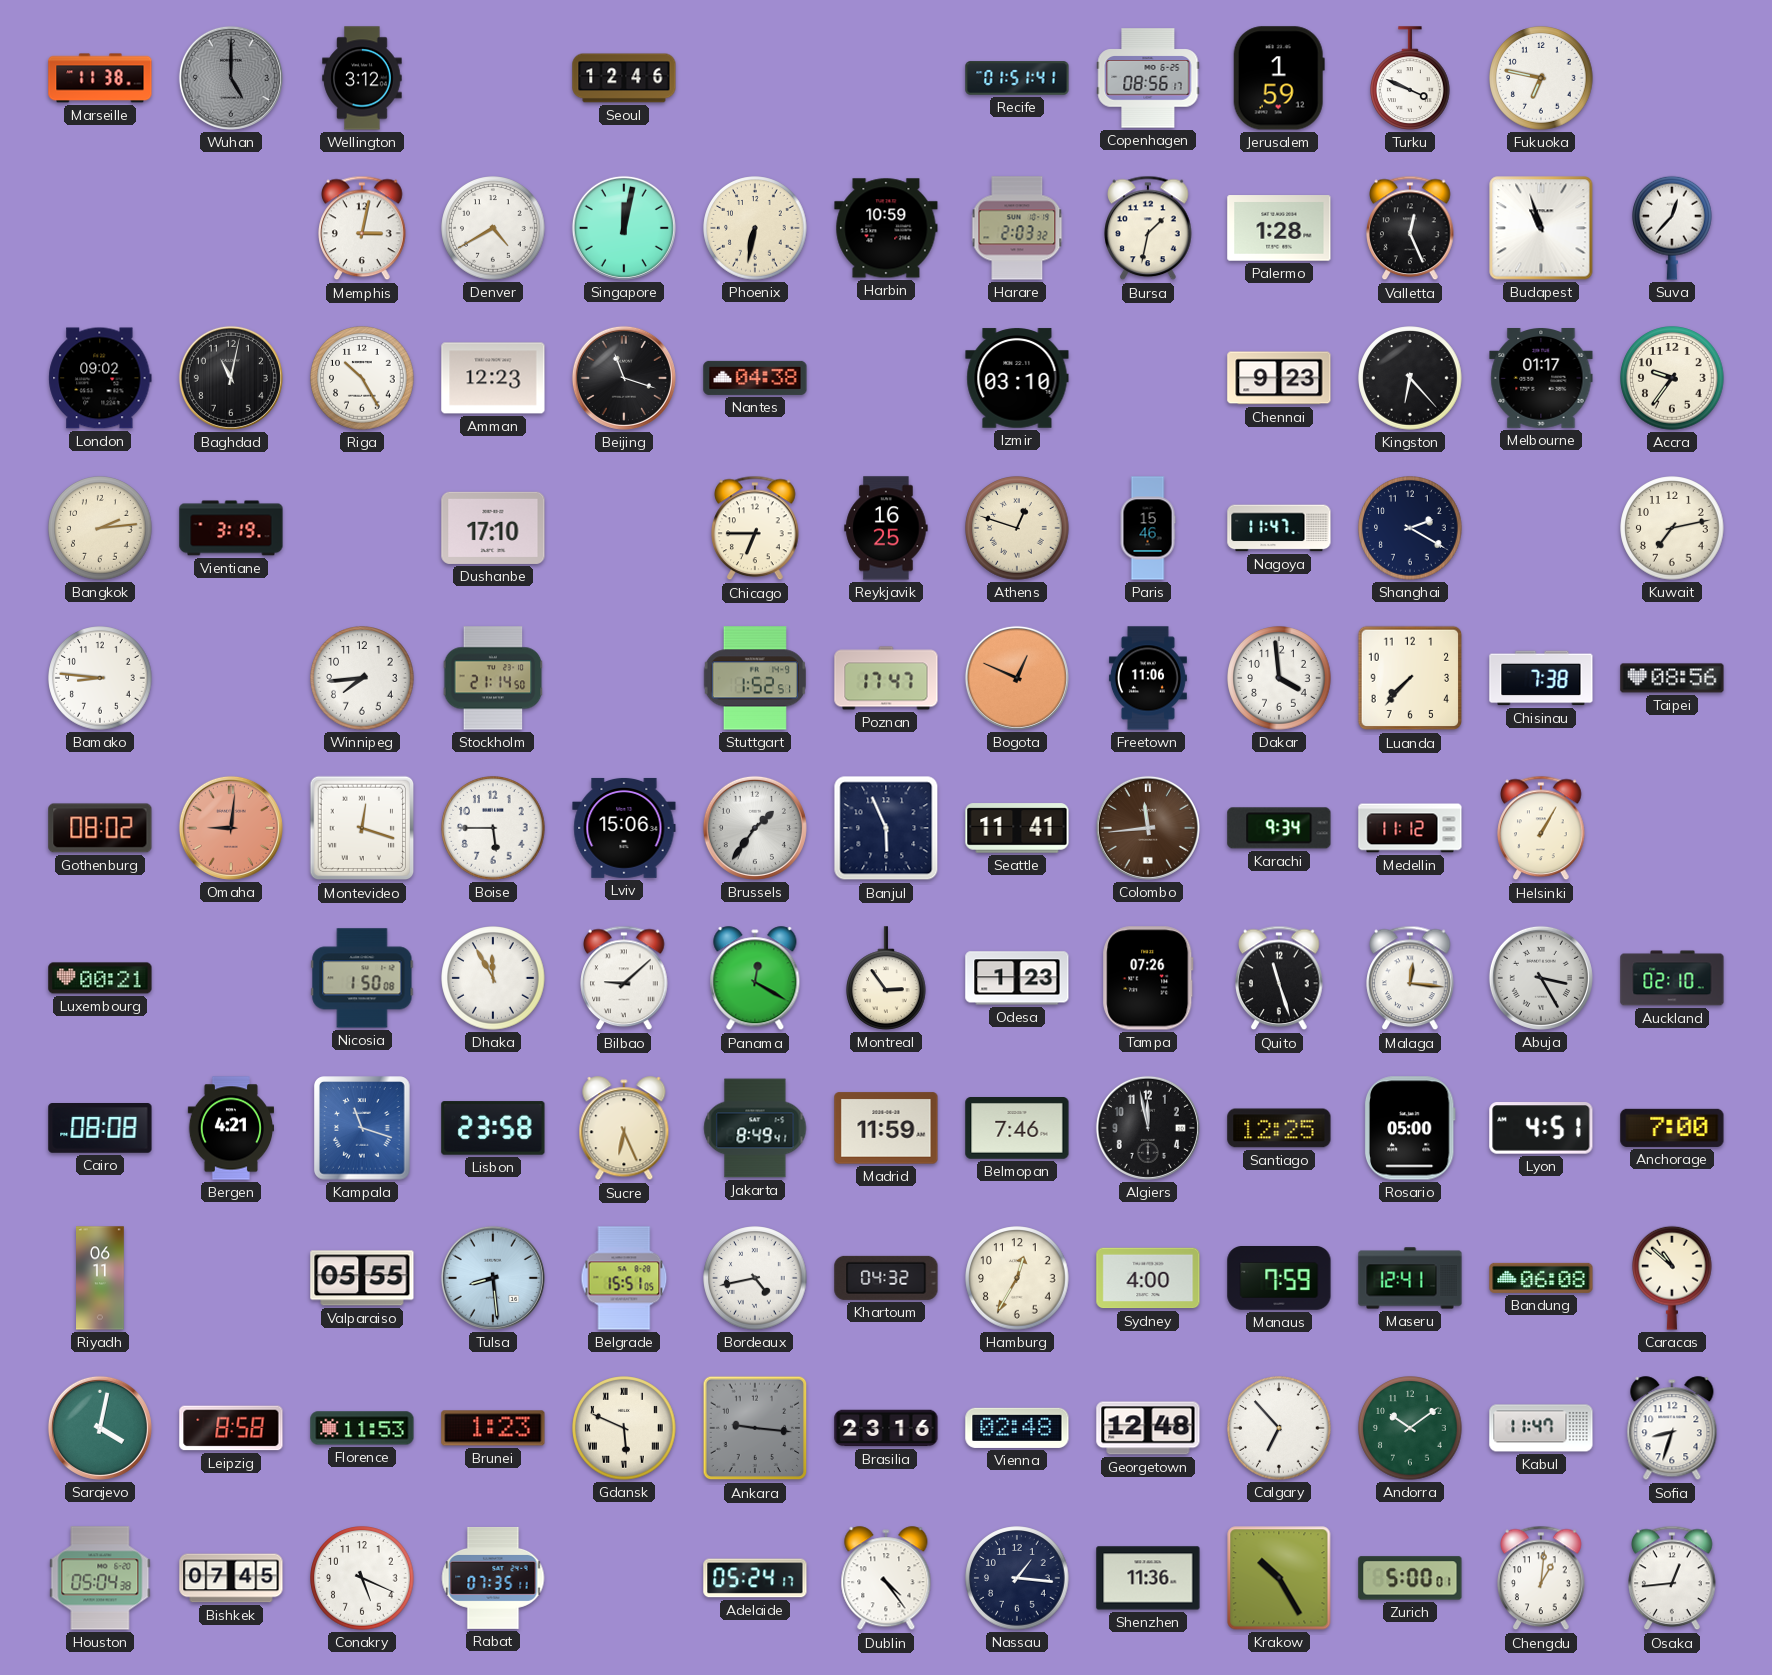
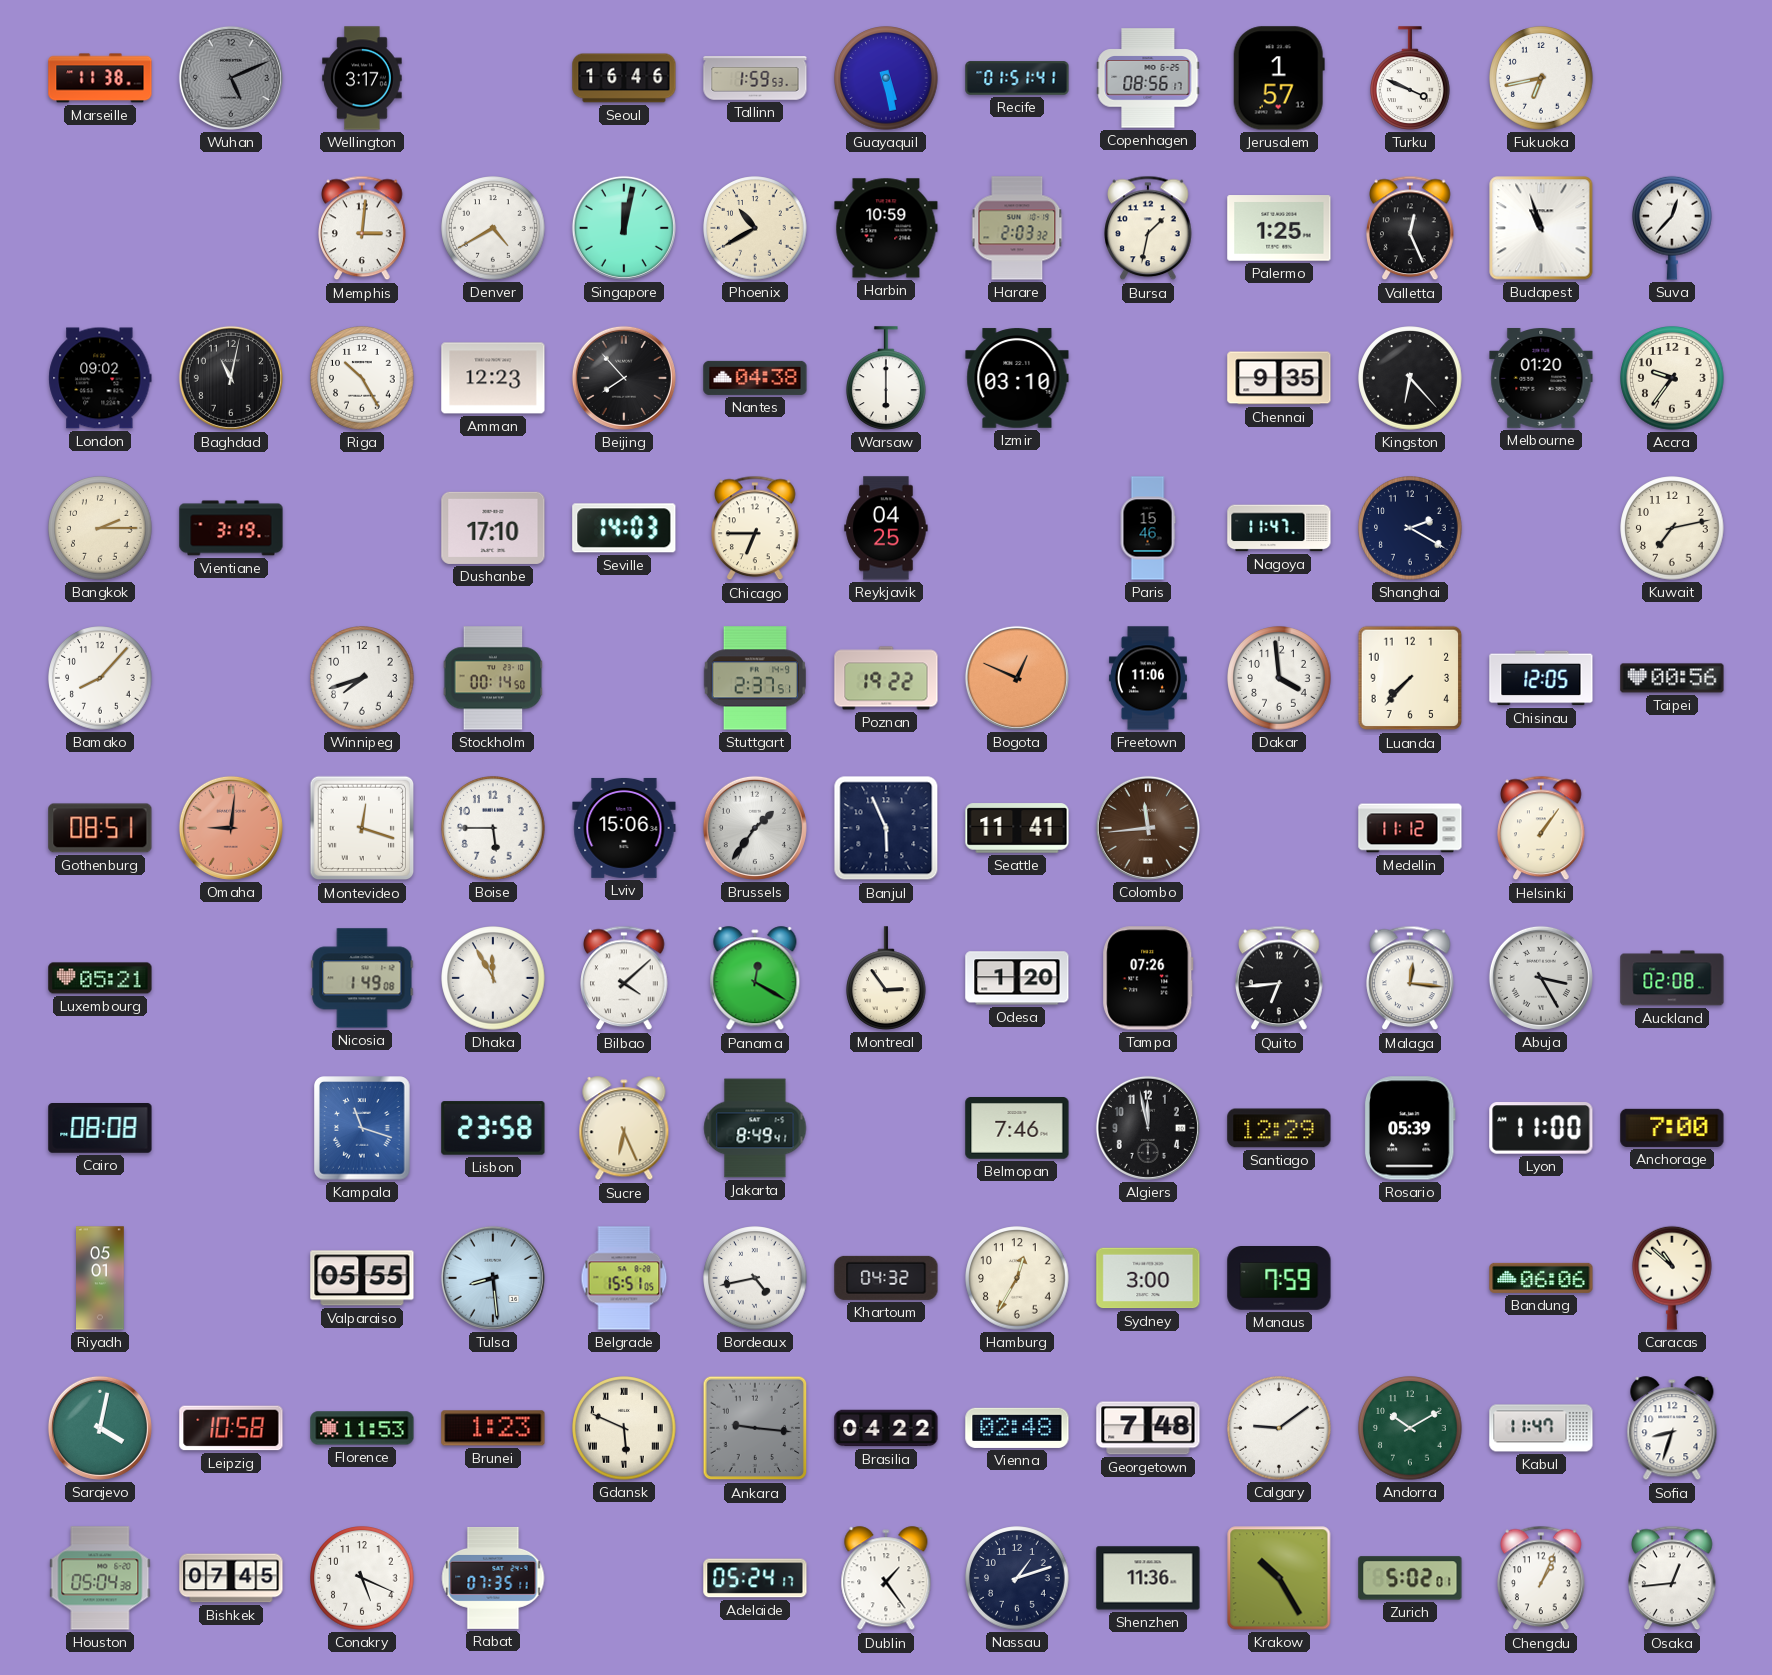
Wuhan: 5:00 -> 5:11 (231, 78)
Wellington: 3:12 -> 3:17 (362, 78)
Seoul: 12:46 -> 16:46 (624, 78)
Tallinn: none -> 1:59 (755, 78)
Guayaquil: none -> 5:28 (886, 78)
Jerusalem: 1:59 -> 1:57 (1279, 78)
Fukuoka: 6:47 -> 6:43 (1541, 78)
Memphis: 3:02 -> 3:01 (362, 228)
Phoenix: 6:32 -> 10:40 (755, 228)
Palermo: 1:28 -> 1:25 (1279, 228)
Beijing: 11:18 -> 7:53 (624, 378)
Warsaw: none -> 6:00 (887, 378)
Chennai: 9:23 -> 9:35 (1279, 378)
Melbourne: 01:17 -> 01:20 (1541, 379)
Bangkok: 2:14 -> 2:15 (100, 528)
Seville: none -> 14:03 (624, 528)
Reykjavik: 16:25 -> 04:25 (886, 528)
Athens: 12:48 -> none (1017, 528)
Bamako: 8:46 -> 8:07 (100, 678)
Winnipeg: 7:44 -> 7:42 (362, 678)
Stockholm: 21:14 -> 00:14 (493, 678)
Stuttgart: 1:52 -> 2:37 (755, 678)
Poznan: 17:47 -> 19:22 (886, 678)
Chisinau: 7:38 -> 12:05 (1541, 678)
Taipei: 08:56 -> 00:56 (1672, 678)
Gothenburg: 08:02 -> 08:51 (100, 828)
Karachi: 9:34 -> none (1279, 828)
Helsinki: 1:05 -> 1:06 (1541, 828)
Luxembourg: 00:21 -> 05:21 (100, 978)
Nicosia: 1:50 -> 1:49 (362, 978)
Bilbao: 9:08 -> 4:08 (624, 978)
Odesa: 1:23 -> 1:20 (1017, 978)
Quito: 11:27 -> 6:44 (1279, 978)
Auckland: 02:10 -> 02:08 (1672, 978)
Bergen: 4:21 -> none (230, 1128)
Madrid: 11:59 -> none (886, 1128)
Santiago: 12:25 -> 12:29 (1279, 1128)
Rosario: 05:00 -> 05:39 (1410, 1128)
Lyon: 4:51 -> 11:00 (1541, 1128)
Riyadh: 06:11 -> 05:01 (101, 1278)
Sydney: 4:00 -> 3:00 (1148, 1278)
Maseru: 12:41 -> none (1410, 1278)
Bandung: 06:08 -> 06:06 (1541, 1278)
Leipzig: 8:58 -> 10:58 (231, 1428)
Brasilia: 23:16 -> 04:22 (886, 1428)
Georgetown: 12:48 -> 7:48 (1148, 1428)
Calgary: 6:53 -> 9:09 (1279, 1428)
Andorra: 10:09 -> 10:10 (1410, 1428)
Dublin: 4:24 -> 1:24 (886, 1579)
Nassau: 1:16 -> 1:12 (1017, 1578)
Zurich: 5:00 -> 5:02 (1410, 1578)
Chengdu: 1:01 -> 1:04 (1541, 1578)
